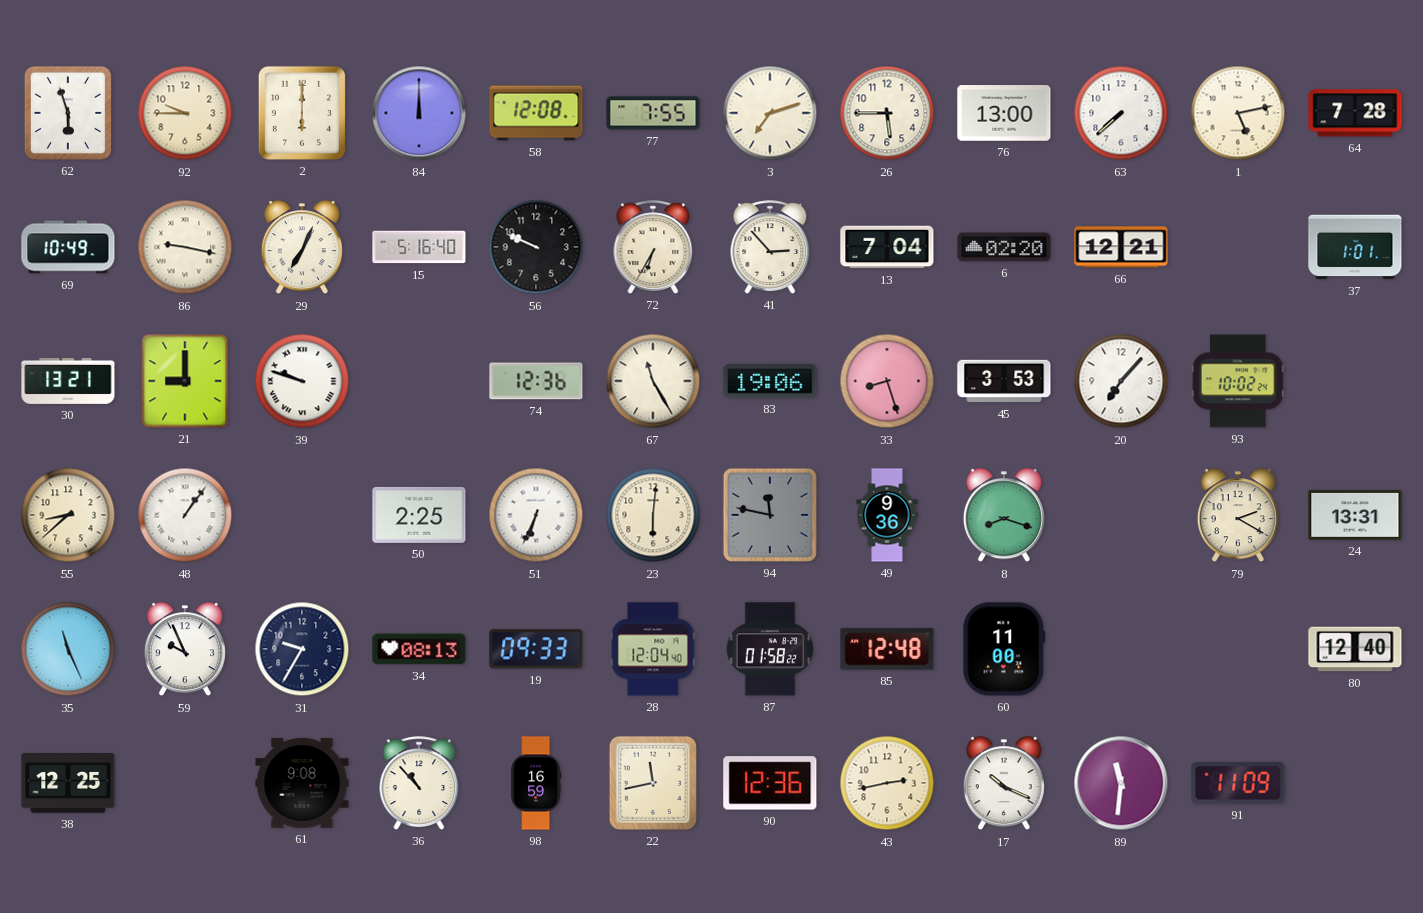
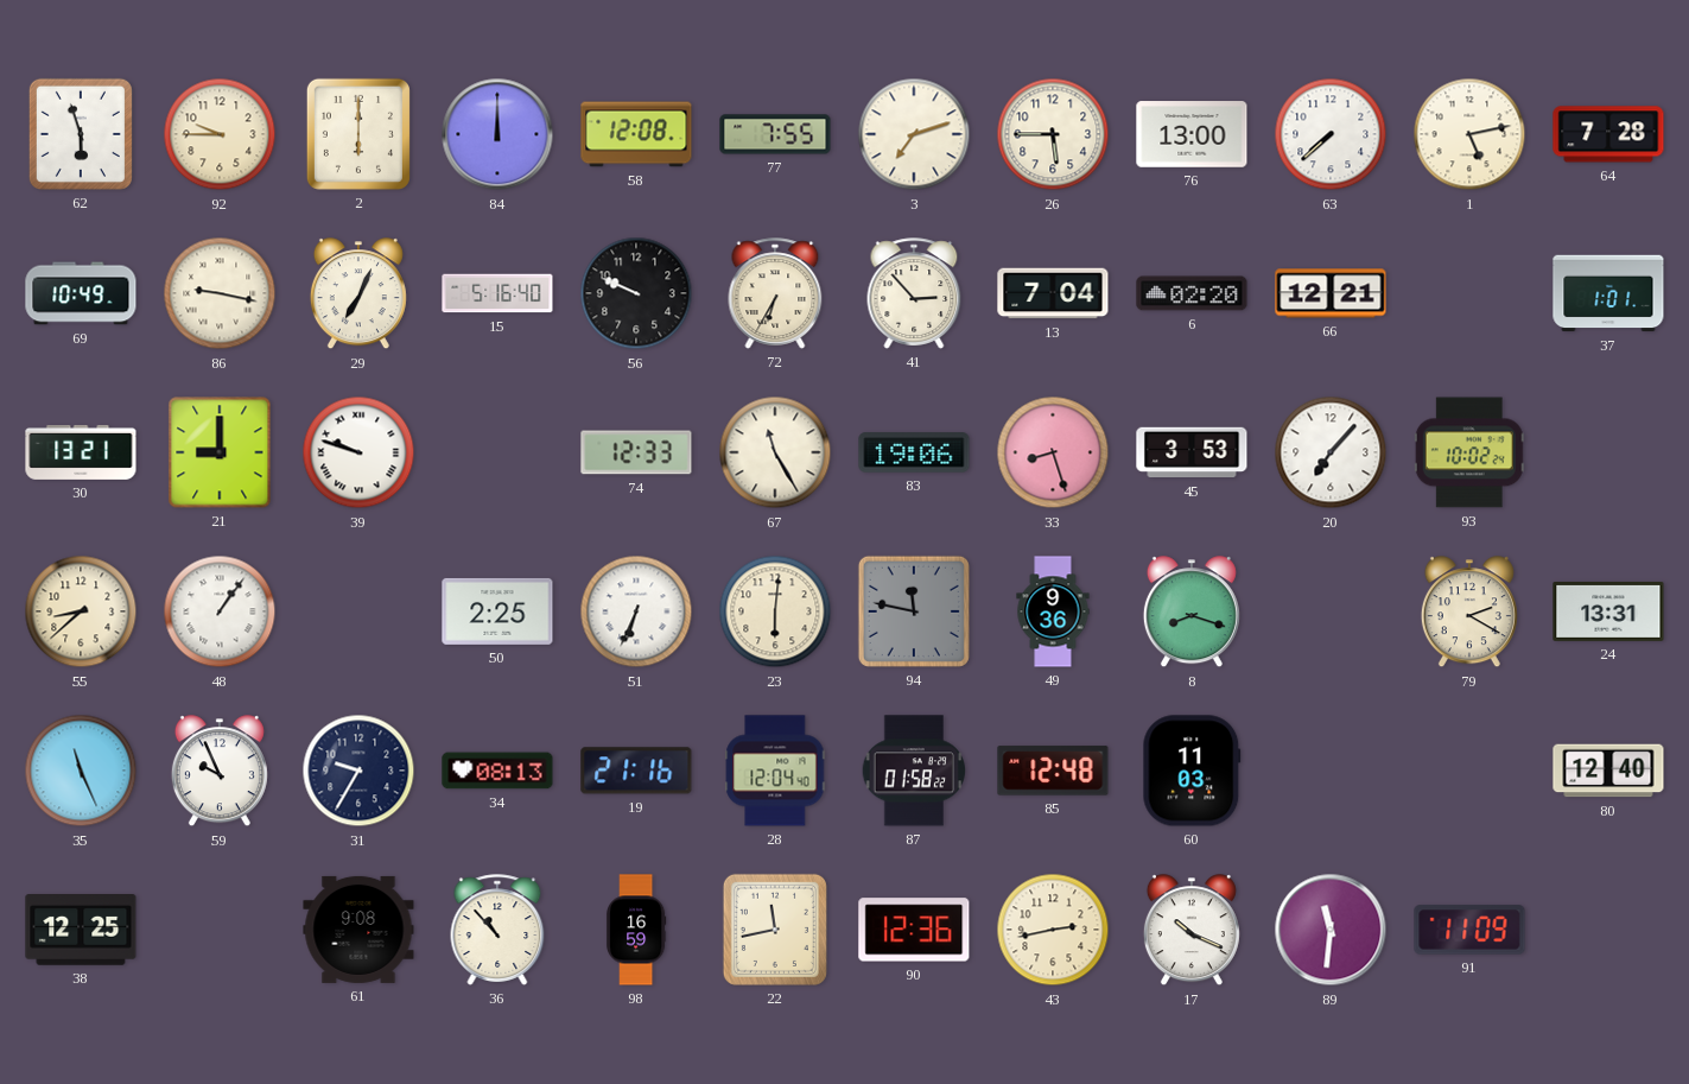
74: 12:36 -> 12:33 (636, 452)
19: 09:33 -> 21:16 (636, 771)
60: 11:00 -> 11:03 (1192, 771)
